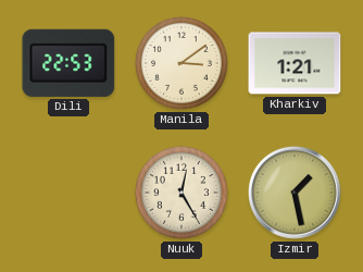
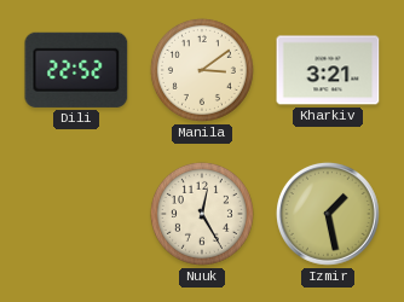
Dili: 22:53 -> 22:52 (76, 70)
Kharkiv: 1:21 -> 3:21 (328, 70)
